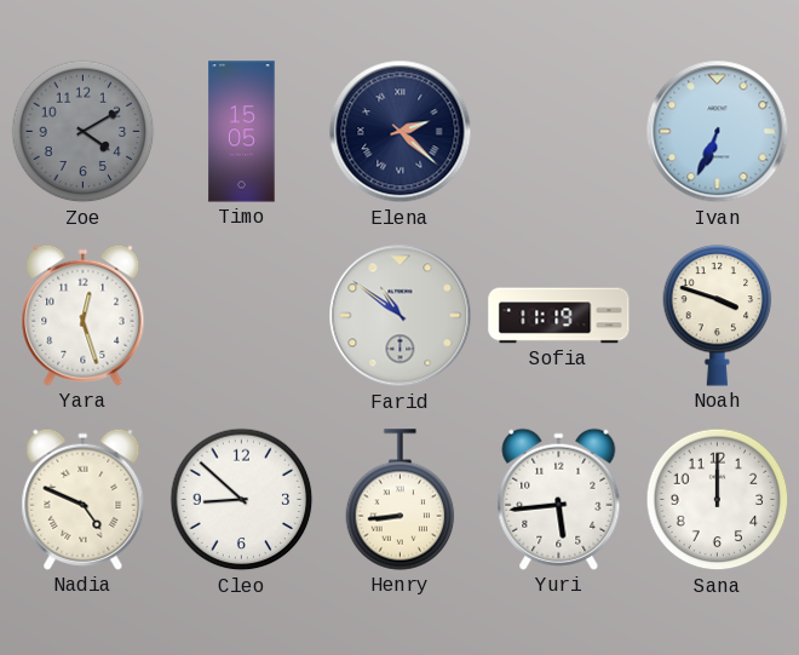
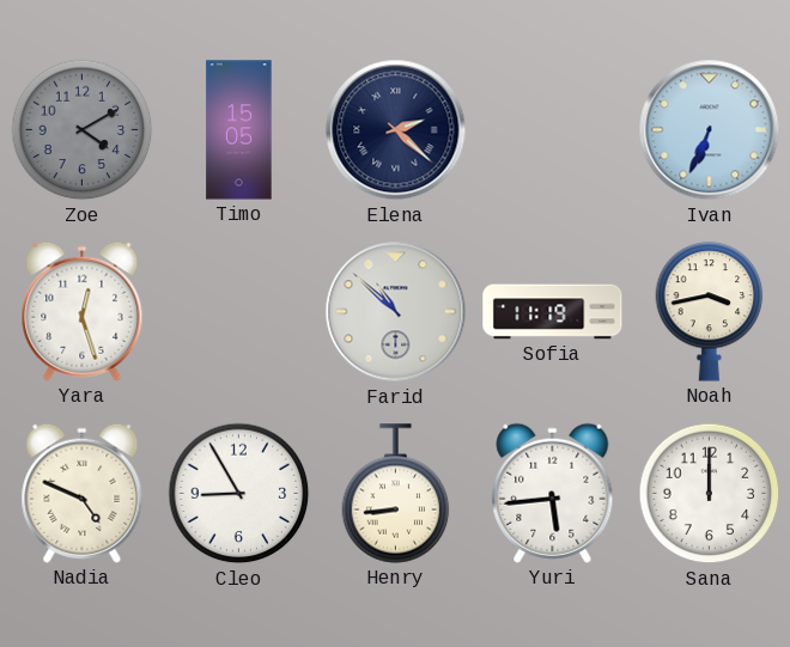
Farid: 10:51 -> 10:52 (396, 312)
Noah: 3:48 -> 3:43 (710, 312)
Cleo: 8:52 -> 8:55 (239, 494)
